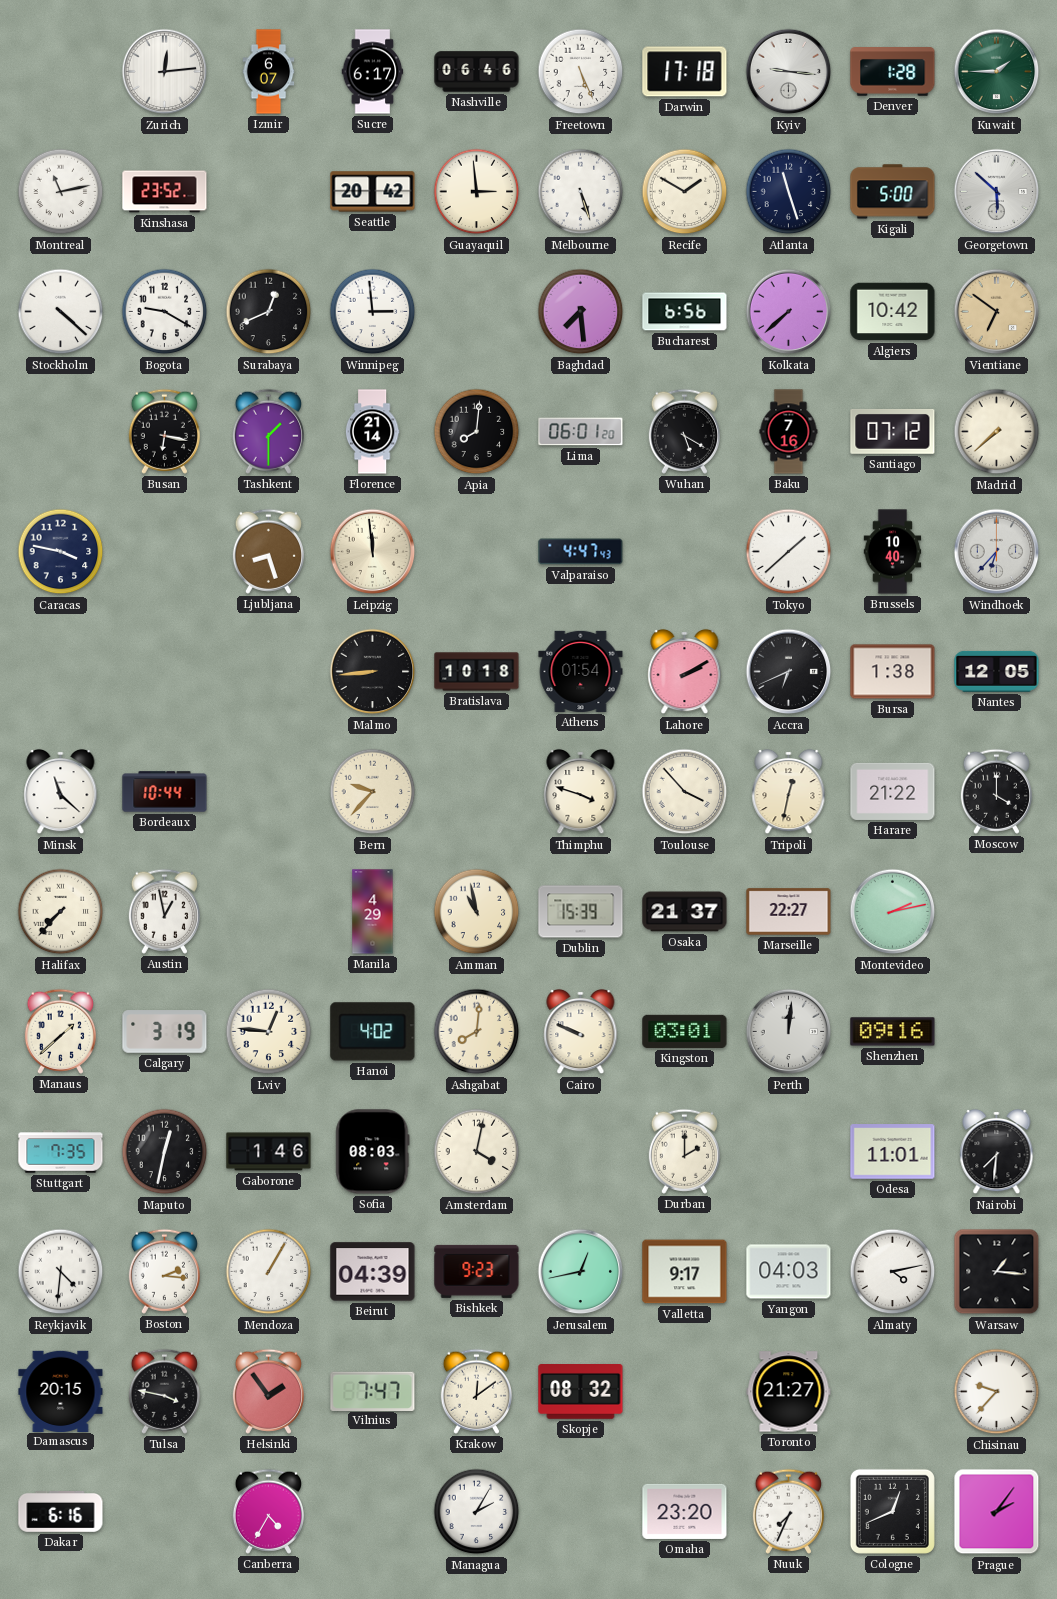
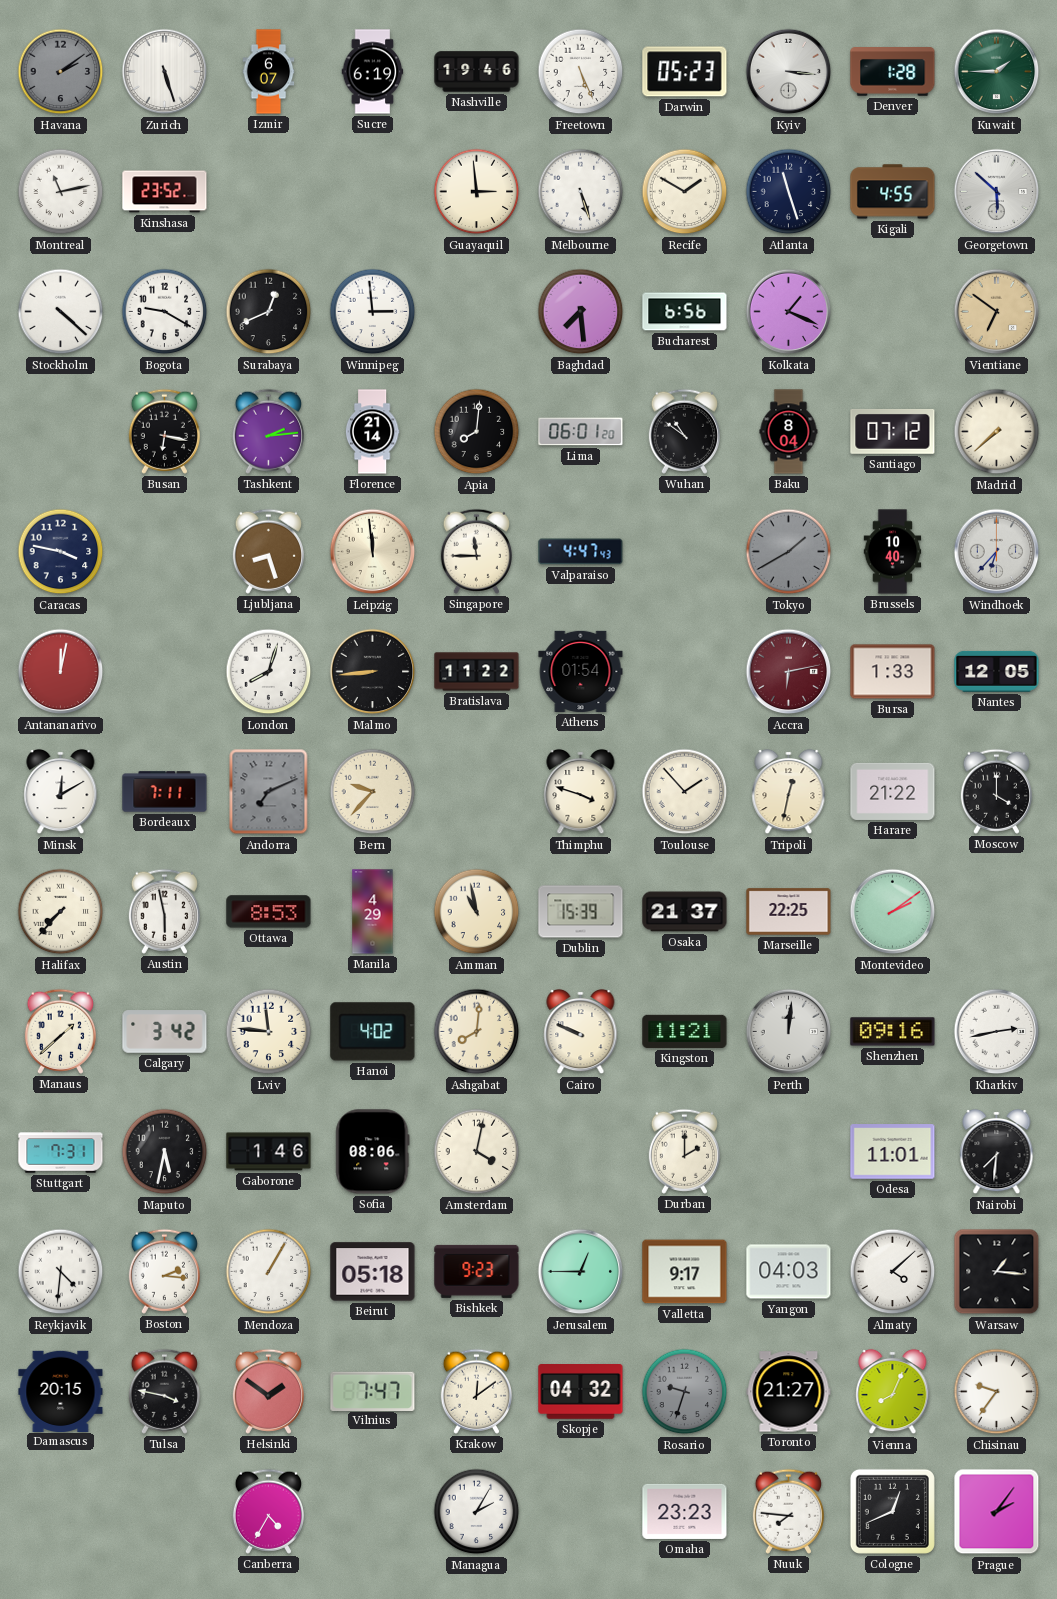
Havana: none -> 2:09 (61, 72)
Zurich: 12:14 -> 5:27 (165, 72)
Sucre: 6:17 -> 6:19 (373, 72)
Nashville: 06:46 -> 19:46 (477, 72)
Darwin: 17:18 -> 05:23 (685, 72)
Kyiv: 9:16 -> 3:16 (789, 72)
Seattle: 20:42 -> none (373, 192)
Kigali: 5:00 -> 4:55 (893, 192)
Kolkata: 7:38 -> 1:19 (789, 312)
Algiers: 10:42 -> none (893, 312)
Tashkent: 1:30 -> 2:14 (268, 431)
Wuhan: 5:20 -> 10:51 (684, 431)
Baku: 7:16 -> 8:04 (789, 432)
Singapore: none -> 11:45 (476, 551)
Tokyo: 1:38 -> 1:40 (789, 552)
Tokyo dial: white -> grey (789, 552)
Antananarivo: none -> 12:02 (61, 672)
London: none -> 8:03 (269, 672)
Bratislava: 10:18 -> 11:22 (477, 672)
Lahore: 2:10 -> none (685, 672)
Accra: 6:41 -> 6:13 (789, 672)
Accra dial: black -> burgundy (789, 672)
Bursa: 1:38 -> 1:33 (893, 672)
Minsk: 11:22 -> 12:10 (61, 792)
Bordeaux: 10:44 -> 7:11 (165, 792)
Andorra: none -> 7:11 (269, 792)
Toulouse: 3:53 -> 1:53 (685, 792)
Austin: 12:58 -> 5:58 (164, 911)
Ottawa: none -> 8:53 (269, 912)
Marseille: 22:27 -> 22:25 (789, 912)
Montevideo: 2:13 -> 2:09 (893, 912)
Calgary: 3:19 -> 3:42 (165, 1032)
Lviv: 12:46 -> 11:46 (269, 1032)
Kingston: 03:01 -> 11:21 (685, 1031)
Kharkiv: none -> 2:43 (997, 1032)
Stuttgart: 7:35 -> 7:31 (61, 1152)
Maputo: 12:32 -> 5:32 (165, 1152)
Sofia: 08:03 -> 08:06 (373, 1152)
Beirut: 04:39 -> 05:18 (373, 1272)
Jerusalem: 12:43 -> 12:45 (581, 1272)
Almaty: 4:13 -> 4:08 (893, 1272)
Helsinki: 1:54 -> 1:51 (268, 1391)
Skopje: 08:32 -> 04:32 (581, 1392)
Rosario: none -> 9:33 (685, 1392)
Vienna: none -> 8:04 (893, 1392)
Chisinau: 9:37 -> 9:36 (997, 1392)
Dakar: 6:16 -> none (61, 1512)
Omaha: 23:20 -> 23:23 (685, 1511)
Nuuk: 7:34 -> 7:46 (788, 1511)
